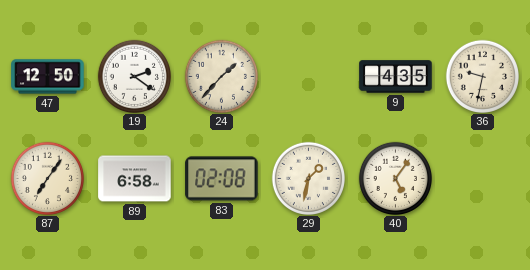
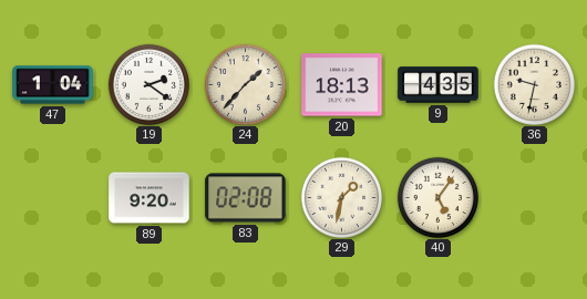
47: 12:50 -> 1:04 (53, 85)
20: none -> 18:13 (342, 85)
87: 7:06 -> none (47, 178)
89: 6:58 -> 9:20 (150, 198)
